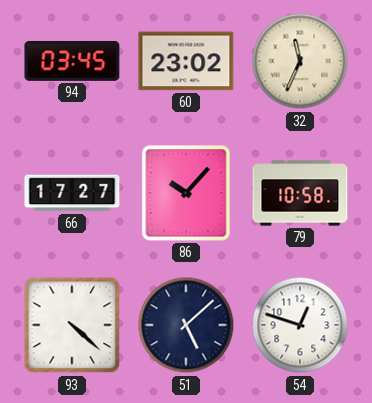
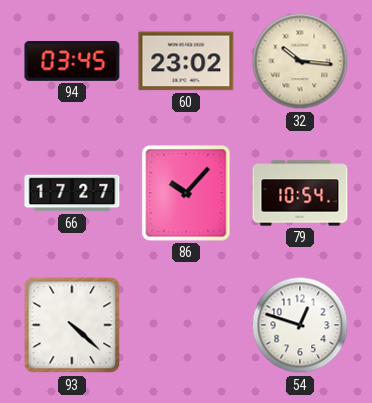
32: 11:34 -> 10:16 (300, 61)
79: 10:58 -> 10:54 (300, 193)
51: 5:08 -> none (186, 325)
